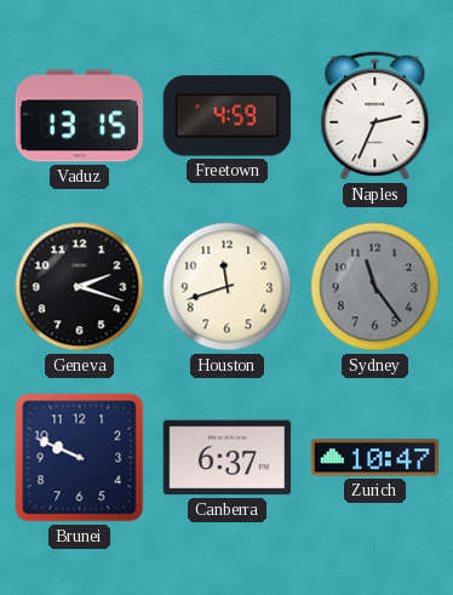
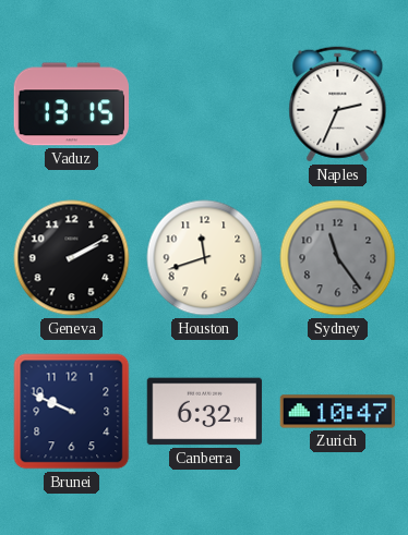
Freetown: 4:59 -> none (226, 116)
Geneva: 2:18 -> 2:10 (72, 258)
Canberra: 6:37 -> 6:32 (205, 412)
